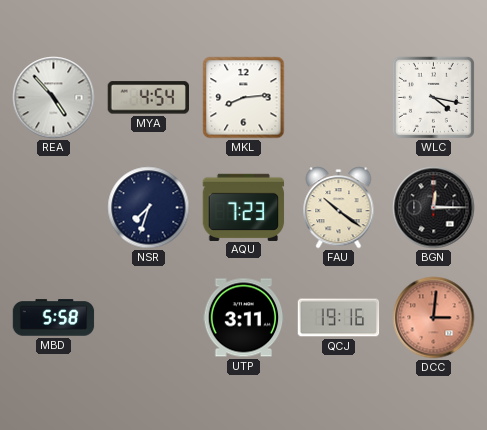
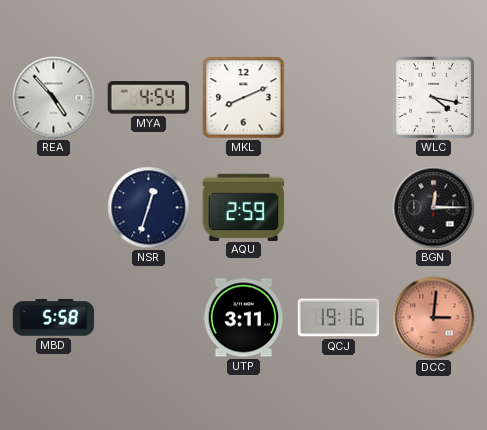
MKL: 8:14 -> 8:11 (244, 98)
NSR: 7:33 -> 12:33 (149, 208)
AQU: 7:23 -> 2:59 (244, 207)
FAU: 10:21 -> none (339, 208)
